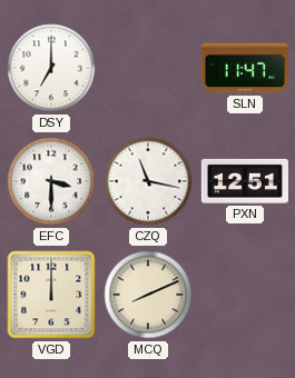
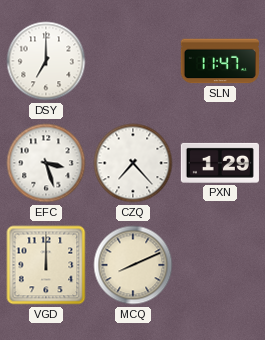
EFC: 3:30 -> 3:27 (46, 163)
CZQ: 11:17 -> 7:23 (133, 163)
PXN: 12:51 -> 1:29 (220, 163)
